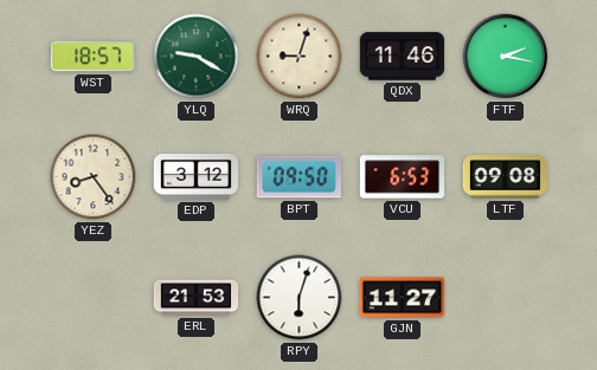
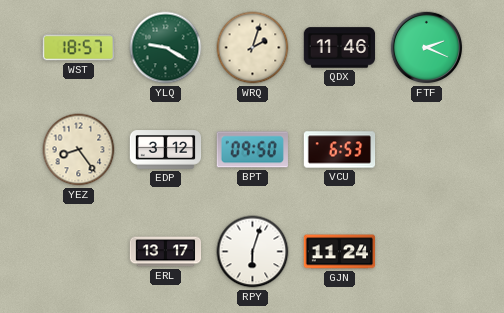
WRQ: 9:03 -> 2:03 (253, 48)
FTF: 2:17 -> 2:19 (427, 48)
LTF: 09:08 -> none (506, 177)
ERL: 21:53 -> 13:17 (166, 252)
GJN: 11:27 -> 11:24 (340, 252)
